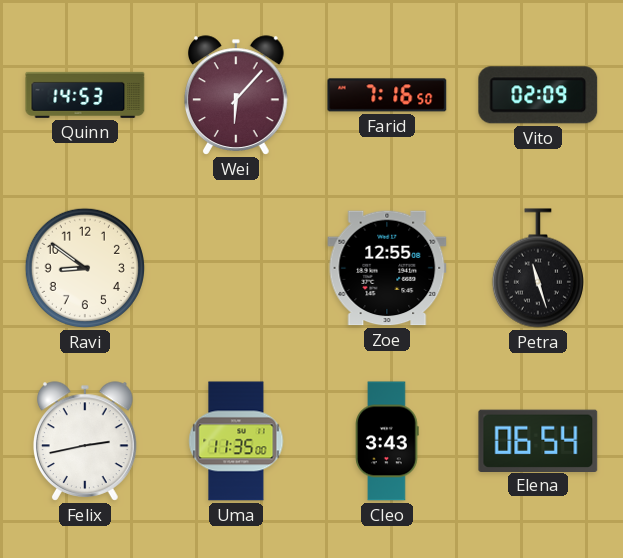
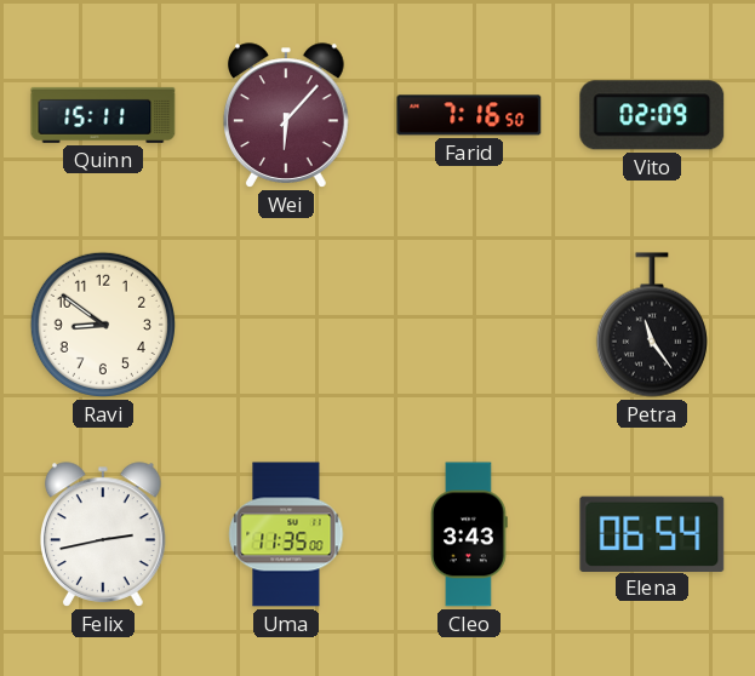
Quinn: 14:53 -> 15:11 (103, 115)
Zoe: 12:55 -> none (387, 268)
Petra: 11:27 -> 11:24 (652, 325)
